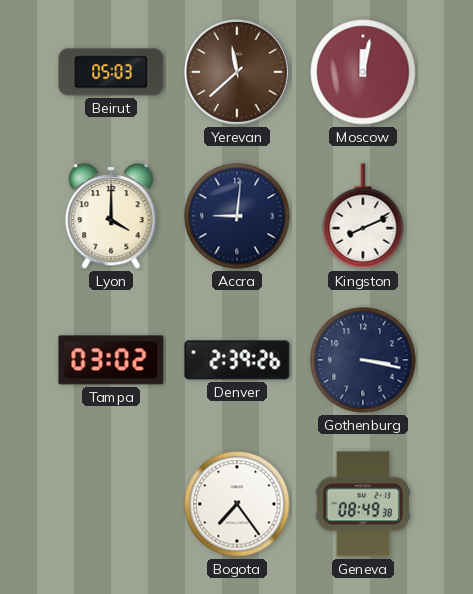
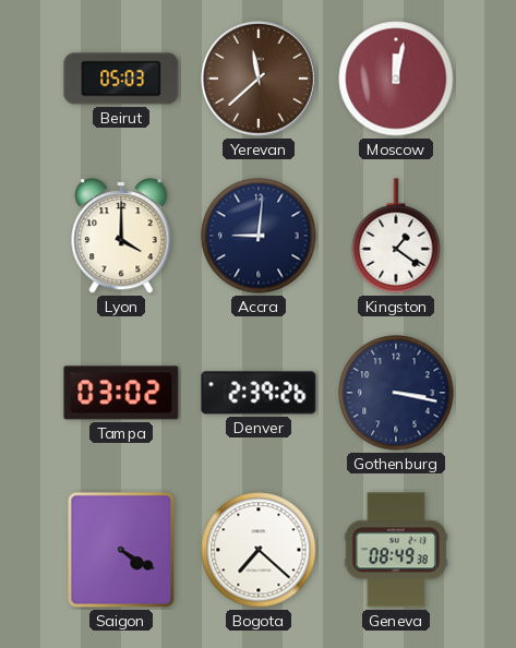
Kingston: 8:11 -> 1:21 (396, 236)
Saigon: none -> 4:20 (121, 550)
Bogota: 7:24 -> 7:22 (259, 550)
